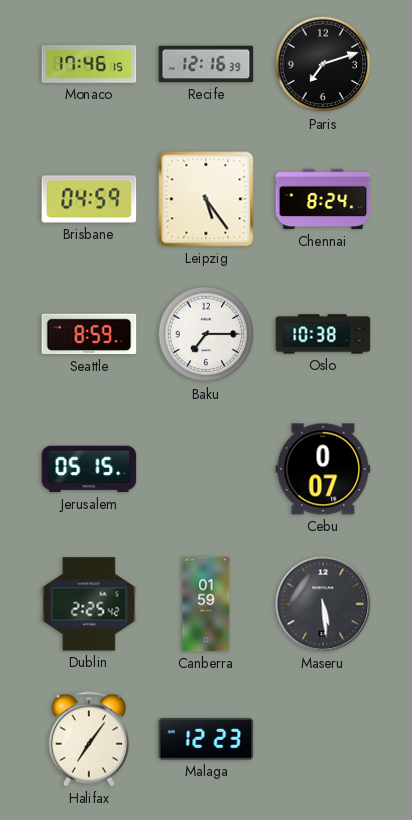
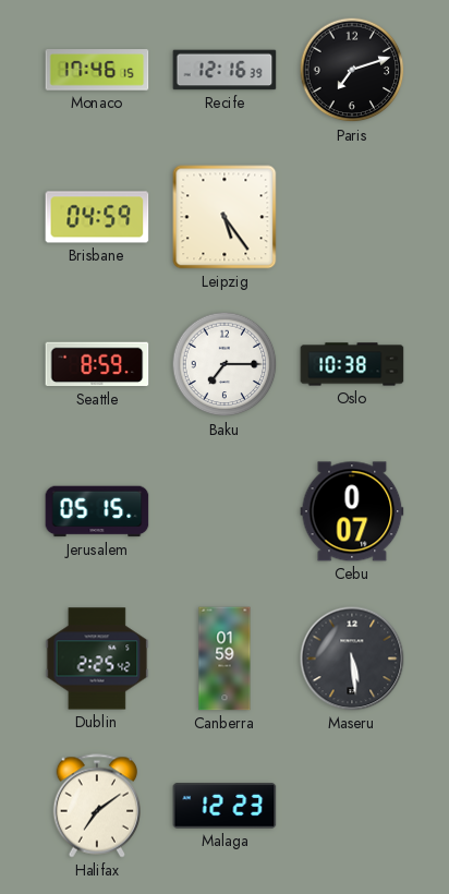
Chennai: 8:24 -> none (323, 199)
Halifax: 7:06 -> 7:09 (96, 806)
